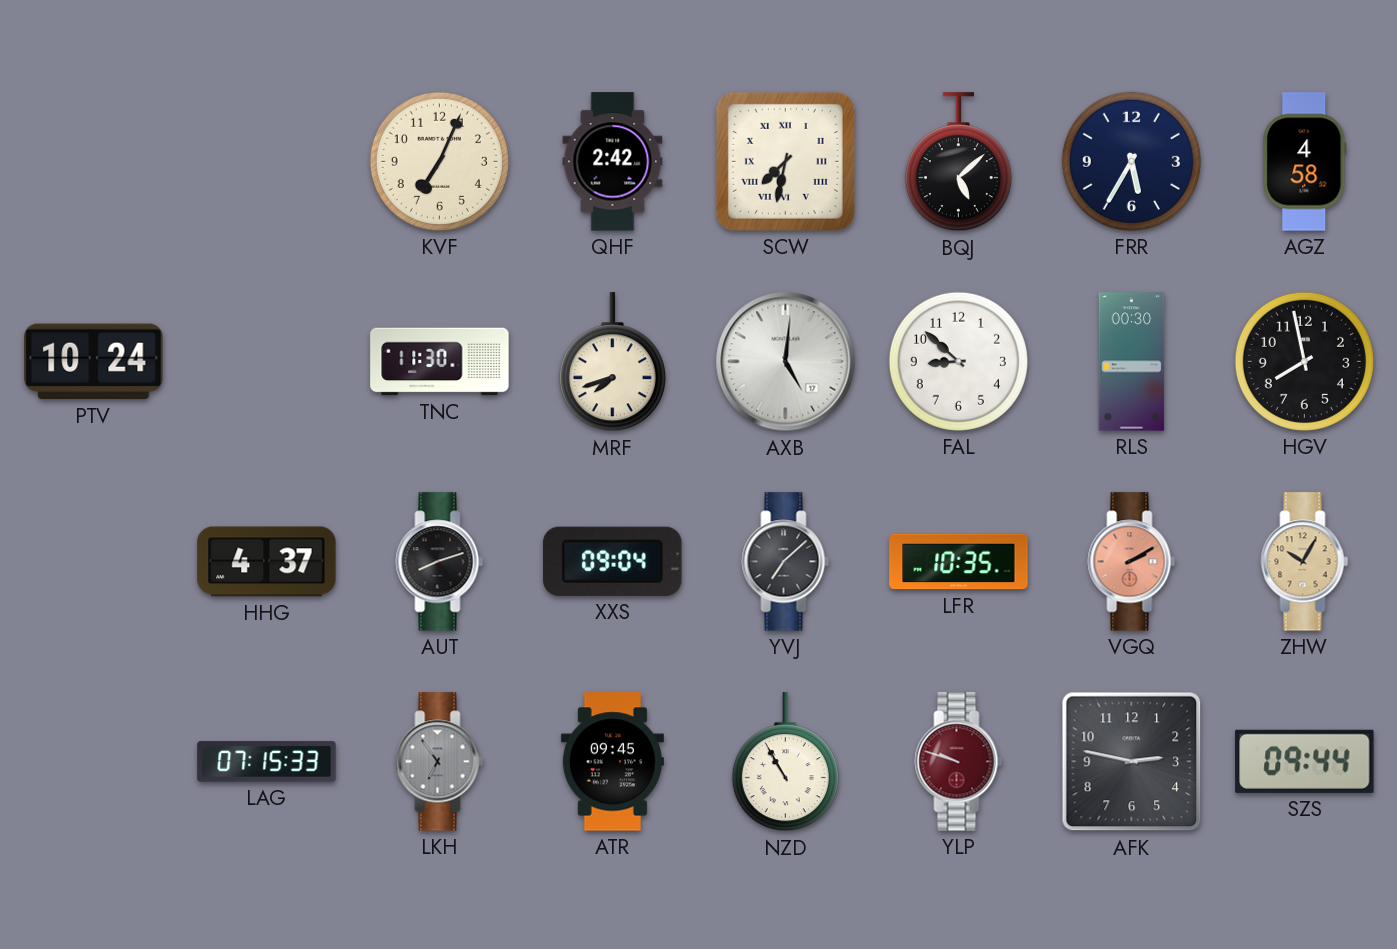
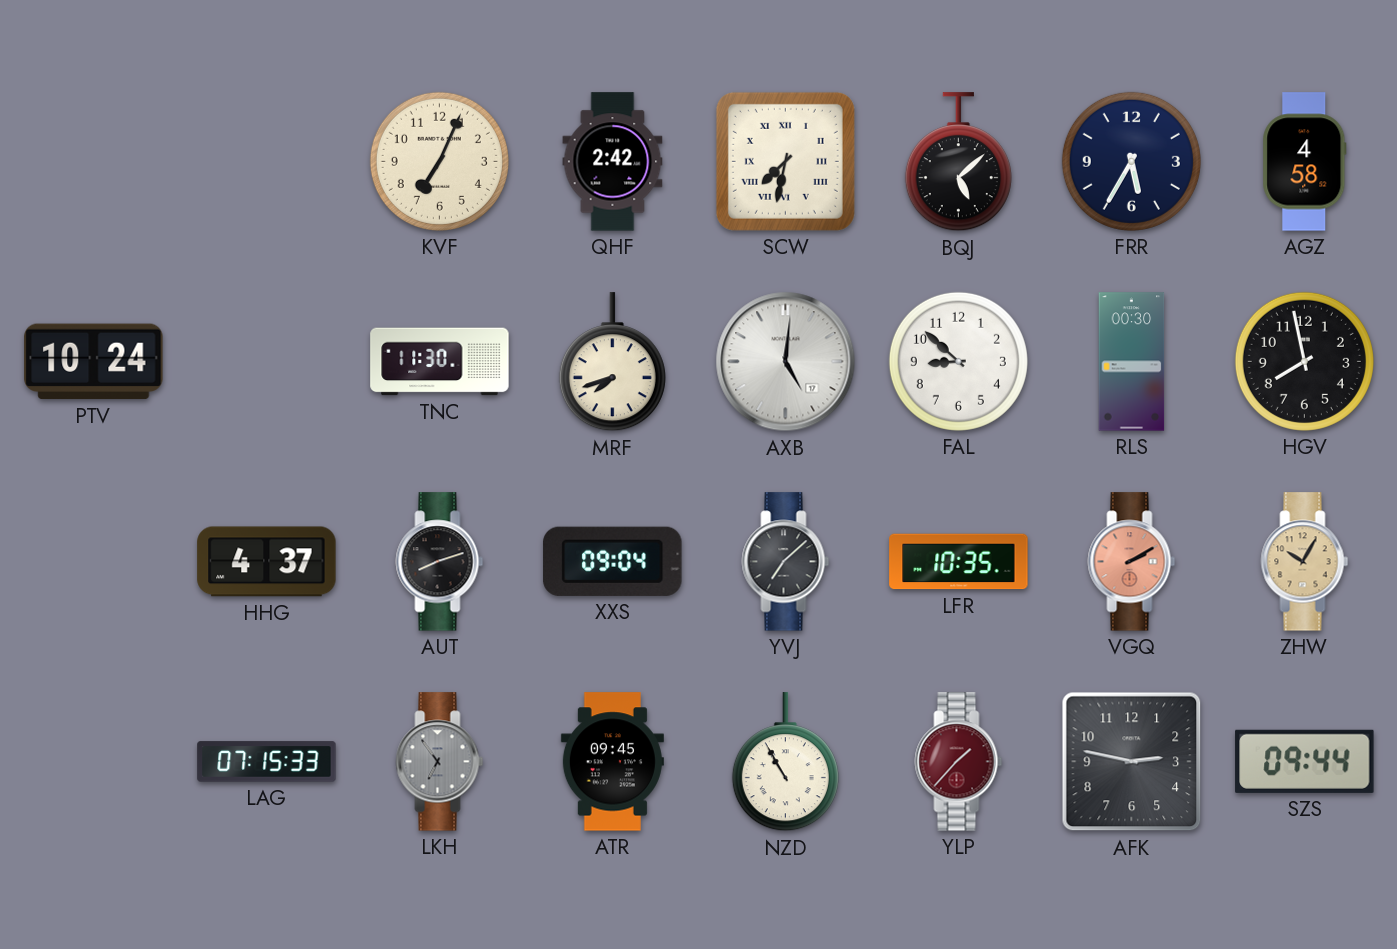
YLP: 9:48 -> 1:37 (959, 762)
